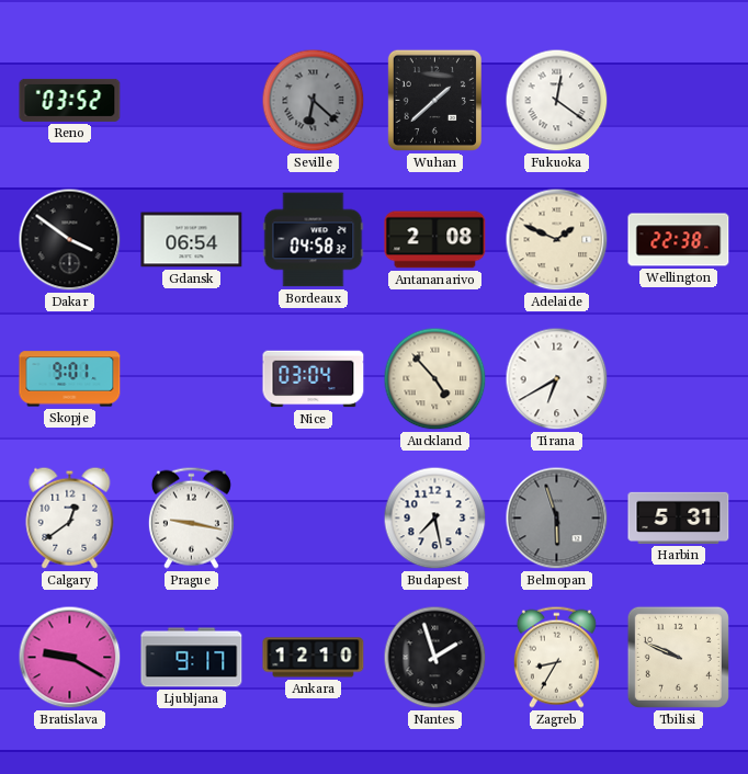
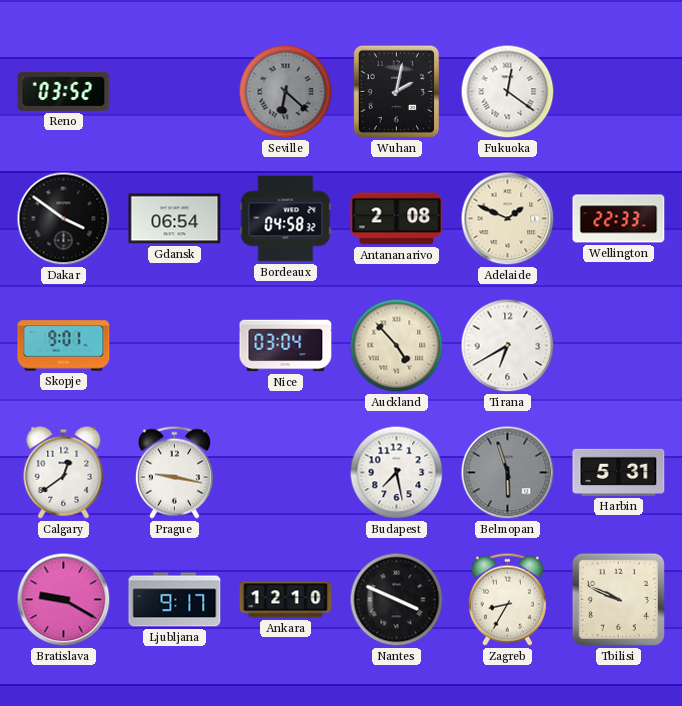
Wuhan: 1:38 -> 2:02 (396, 91)
Wellington: 22:38 -> 22:33 (619, 219)
Nantes: 1:57 -> 3:49 (397, 600)
